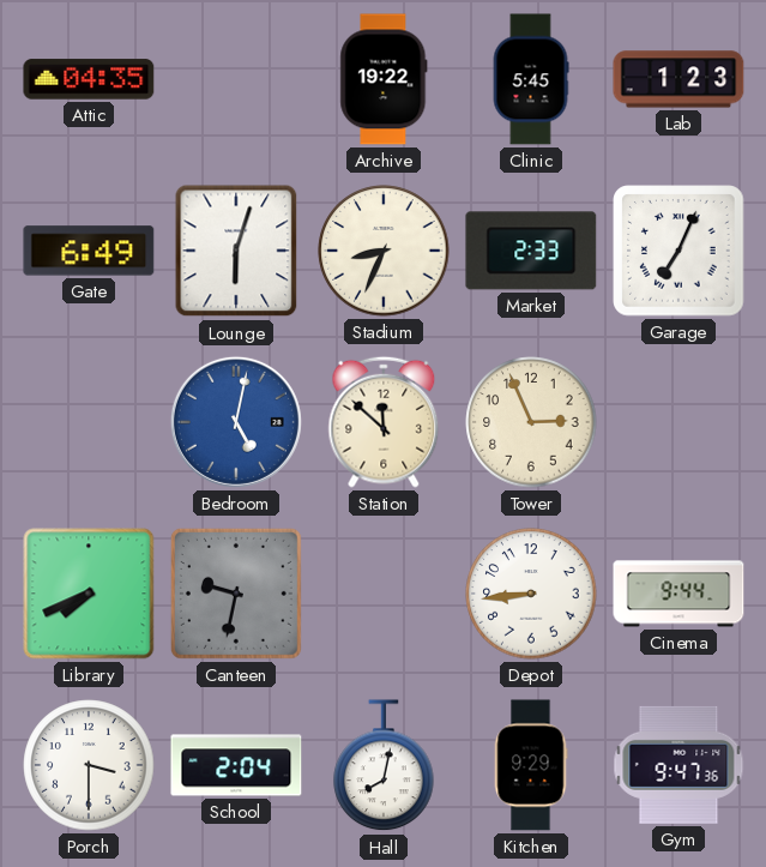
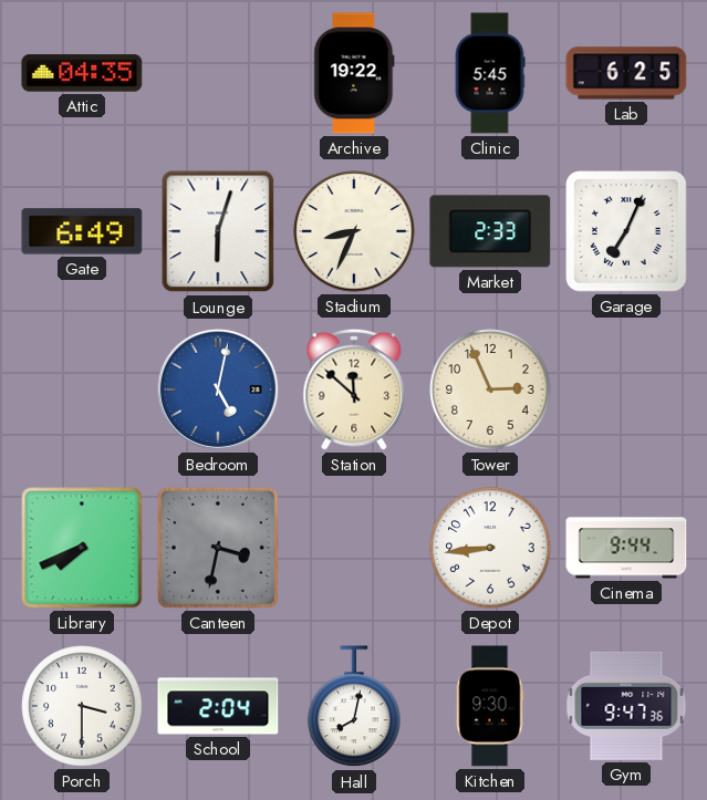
Lab: 1:23 -> 6:25 (626, 73)
Canteen: 9:32 -> 3:32 (218, 548)
Kitchen: 9:29 -> 9:30 (490, 706)
